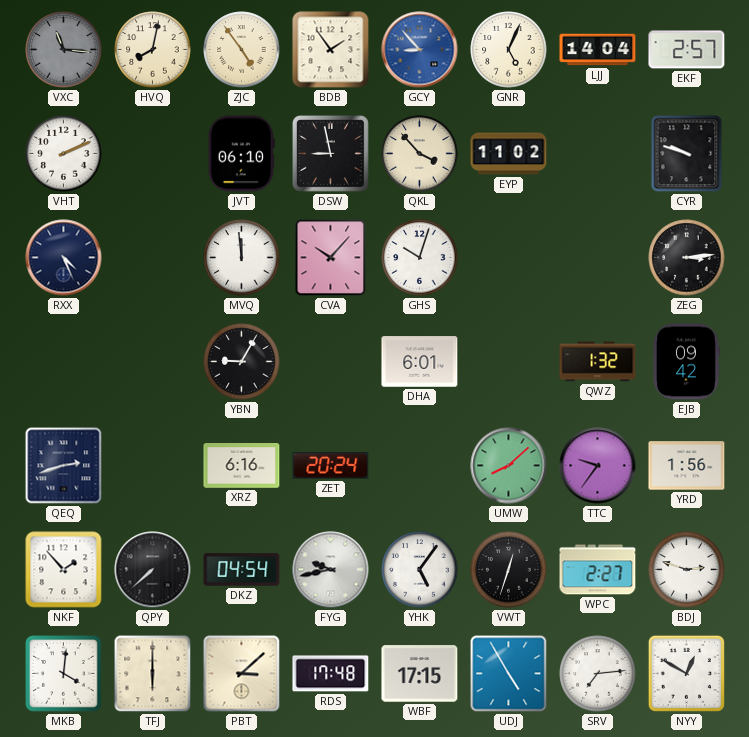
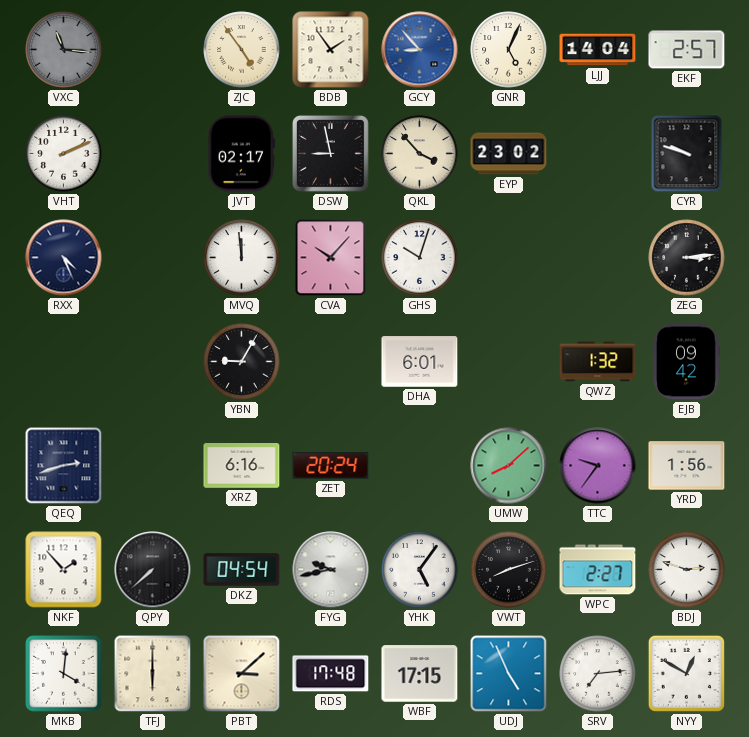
HVQ: 8:02 -> none (153, 50)
JVT: 06:10 -> 02:17 (241, 154)
EYP: 11:02 -> 23:02 (509, 154)
VWT: 12:33 -> 8:12 (509, 570)
UDJ: 4:55 -> 4:56 (509, 674)
